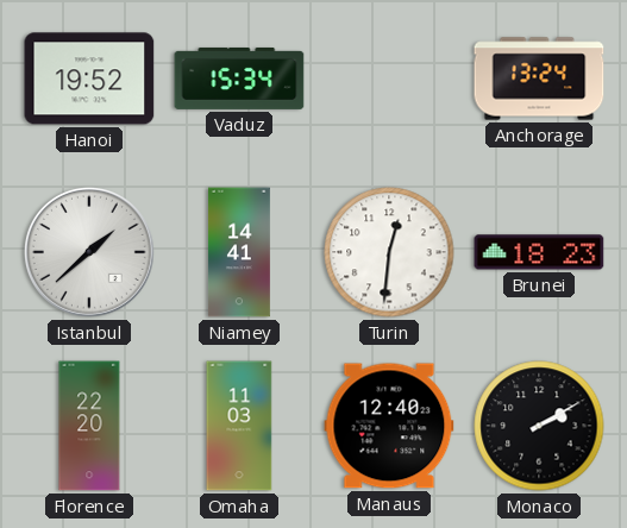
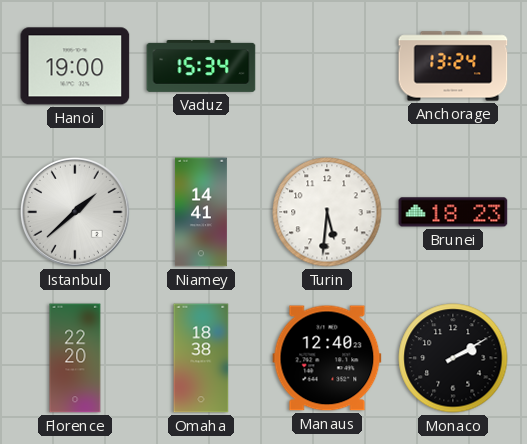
Hanoi: 19:52 -> 19:00 (75, 66)
Turin: 12:31 -> 5:31 (327, 212)
Omaha: 11:03 -> 18:38 (201, 358)
